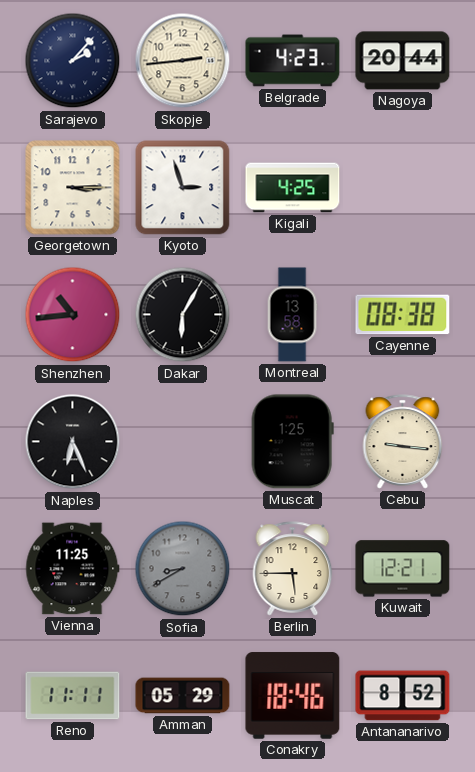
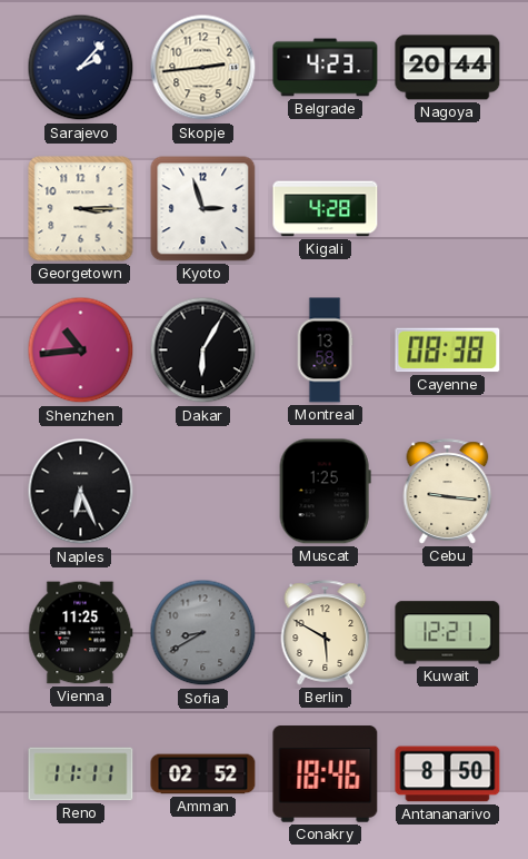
Kigali: 4:25 -> 4:28 (326, 209)
Berlin: 5:45 -> 5:50 (326, 633)
Amman: 05:29 -> 02:52 (203, 774)
Antananarivo: 8:52 -> 8:50 (448, 774)
